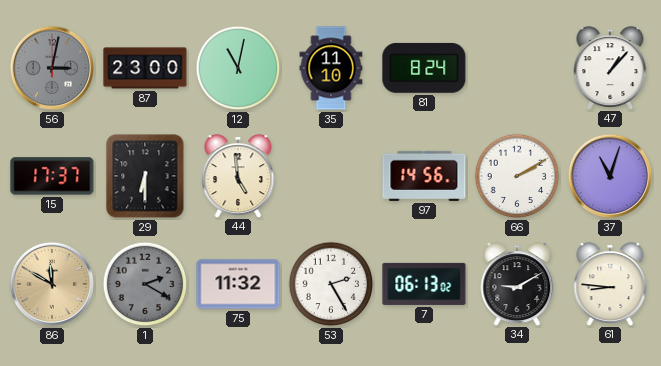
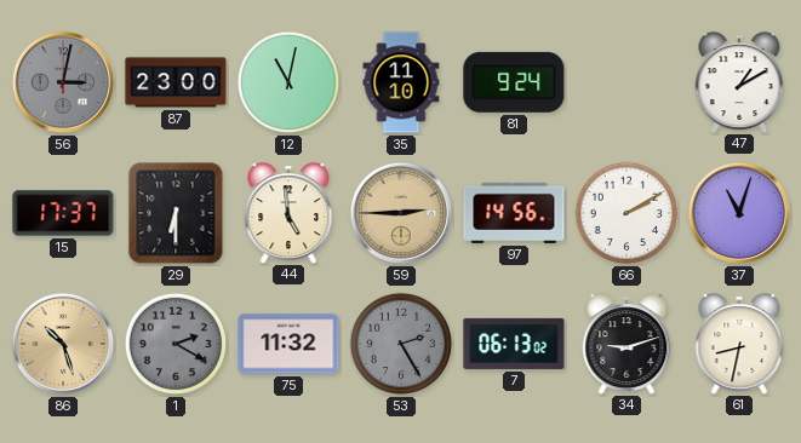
81: 8:24 -> 9:24 (514, 82)
47: 1:07 -> 1:10 (739, 82)
59: none -> 2:45 (401, 213)
86: 11:50 -> 10:27 (63, 344)
53 dial: white -> grey (401, 344)
34: 9:10 -> 9:12 (627, 344)
61: 8:46 -> 8:32 (739, 344)
